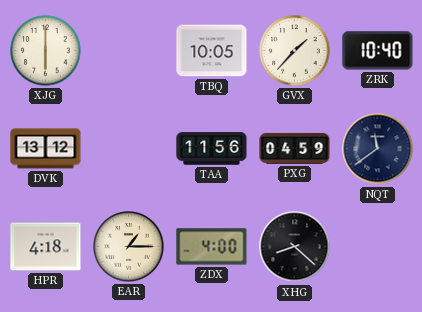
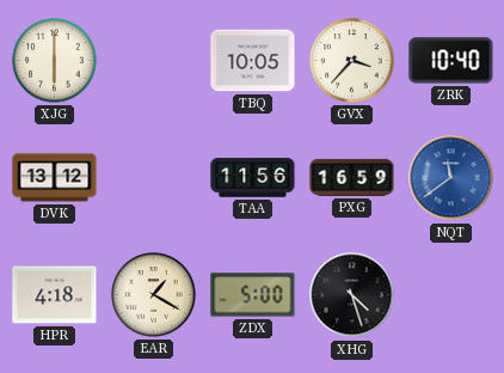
GVX: 1:37 -> 3:37 (352, 61)
PXG: 04:59 -> 16:59 (352, 177)
NQT dial: navy -> blue (451, 178)
EAR: 1:15 -> 1:20 (154, 295)
ZDX: 4:00 -> 5:00 (253, 295)
XHG: 8:22 -> 4:27 (352, 295)
